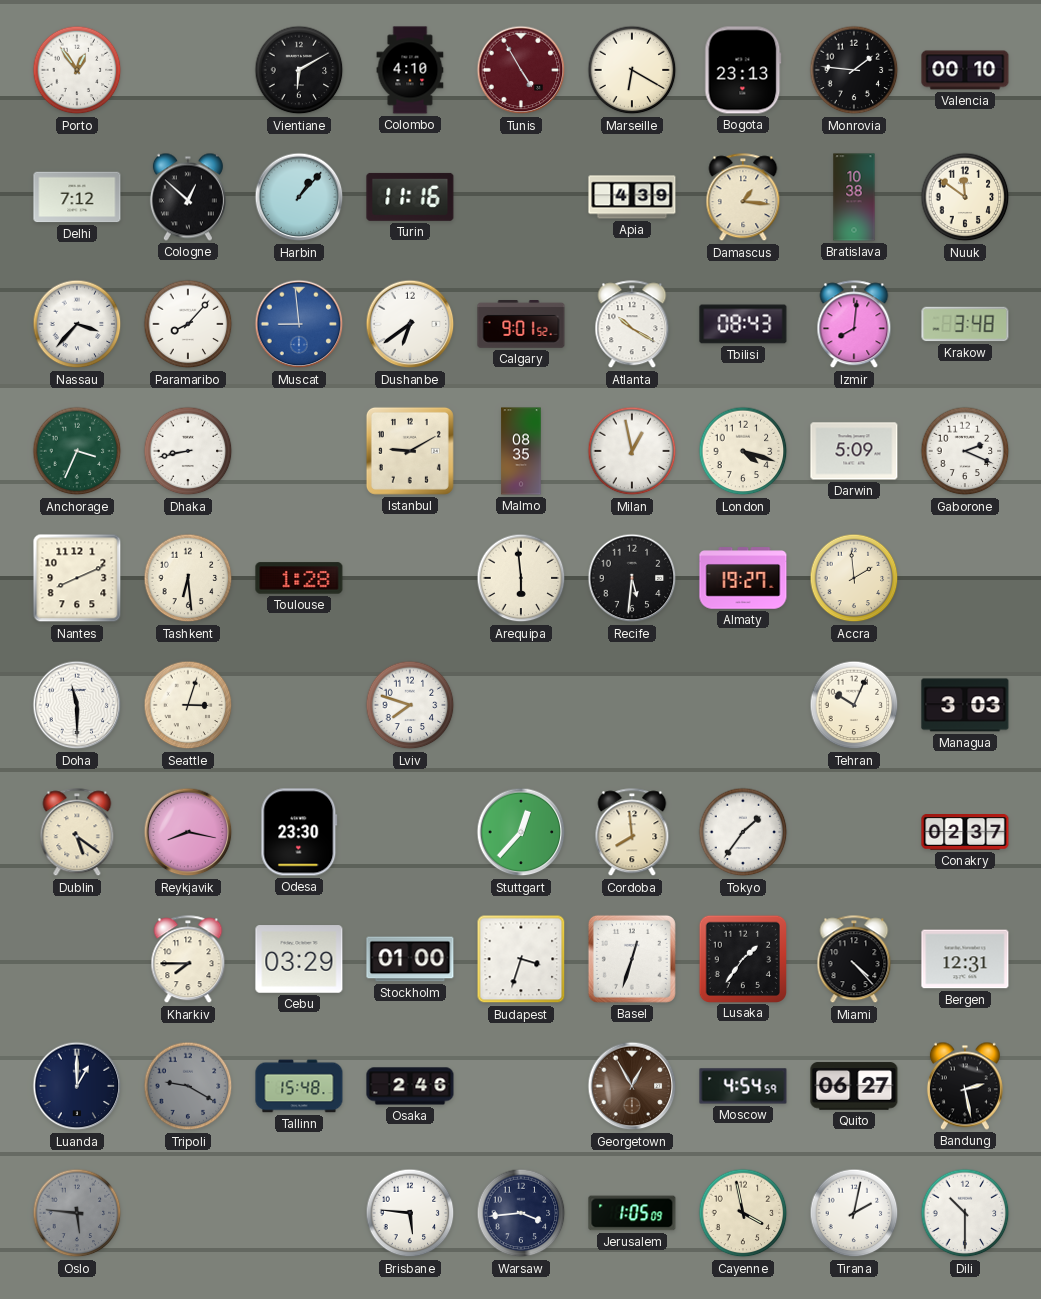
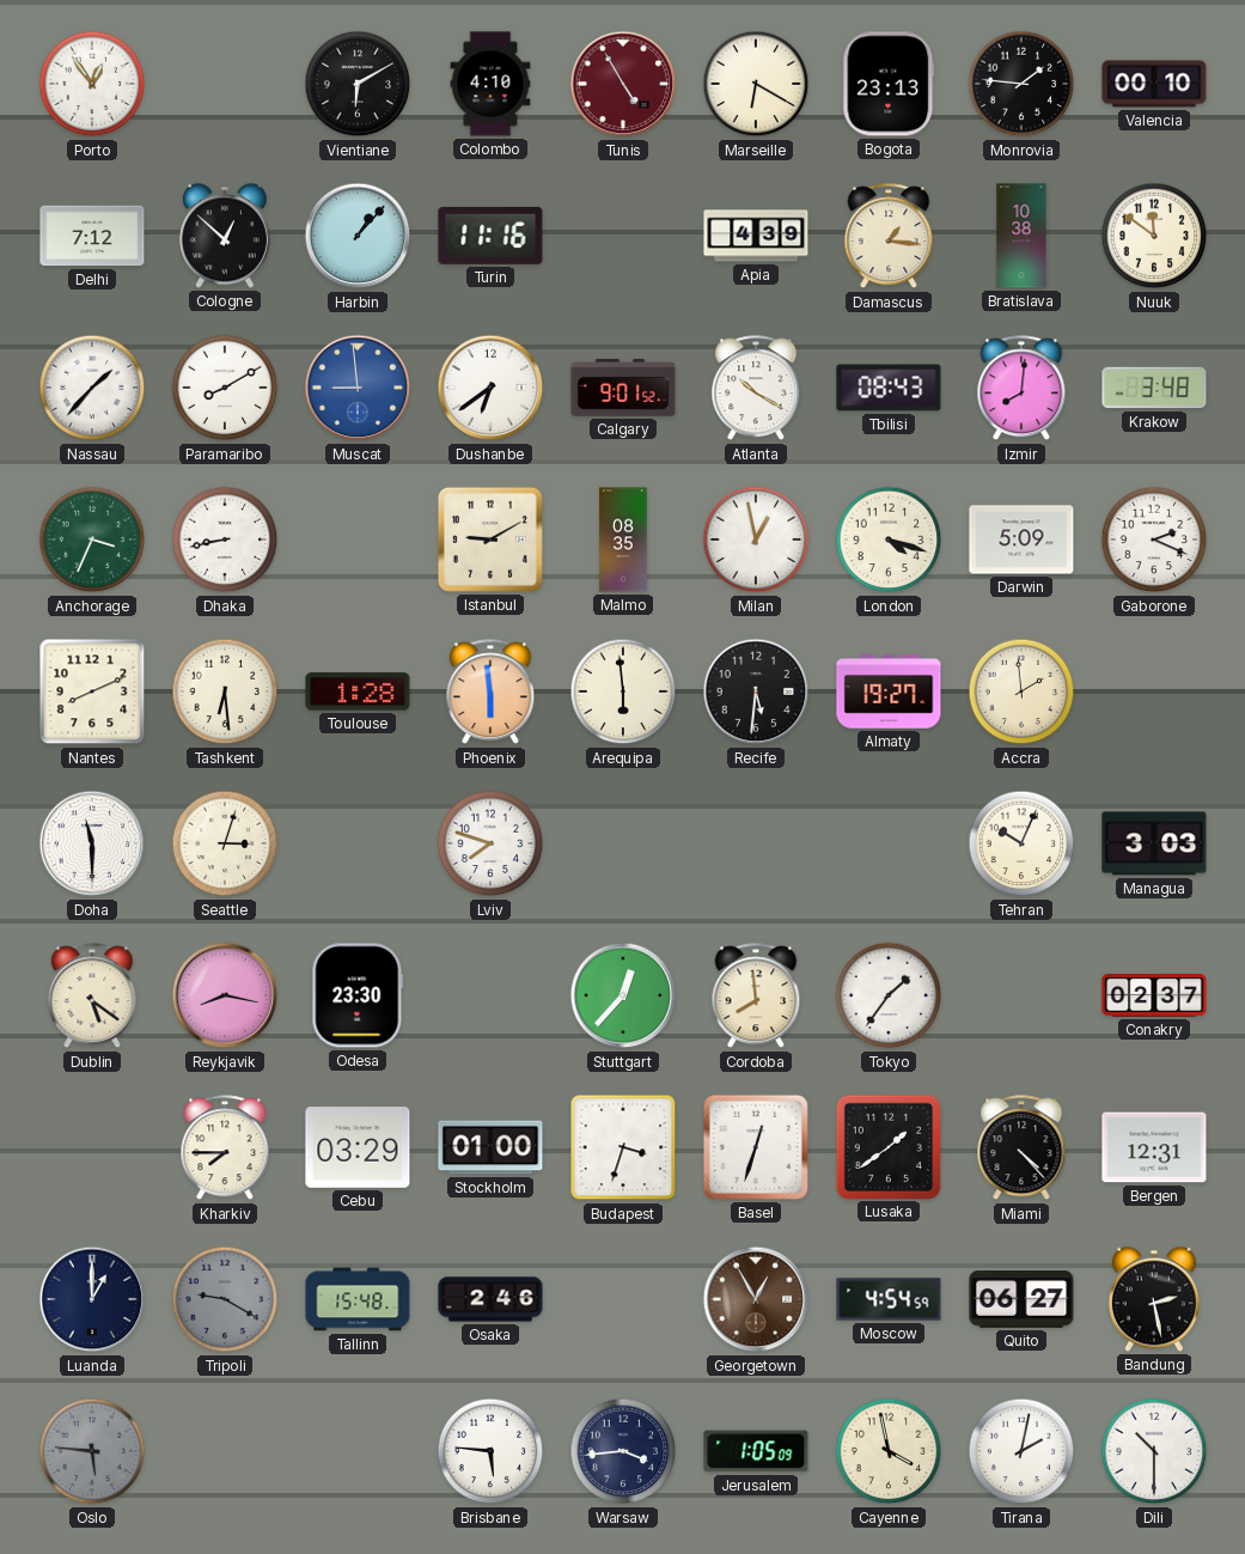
Nassau: 3:37 -> 1:37 (92, 388)
Paramaribo: 8:07 -> 8:10 (225, 388)
Phoenix: none -> 5:59 (490, 693)
Lusaka: 1:36 -> 1:39 (887, 1146)
